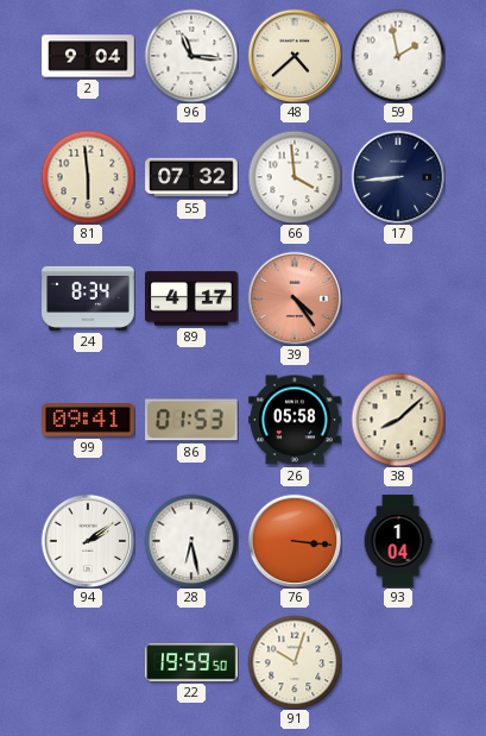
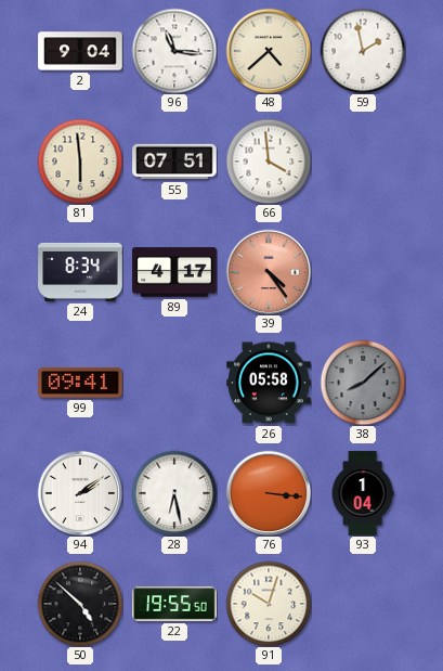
55: 07:32 -> 07:51 (174, 162)
17: 8:44 -> none (398, 177)
86: 01:53 -> none (192, 420)
38 dial: cream -> grey (363, 383)
50: none -> 4:52 (80, 604)
22: 19:59 -> 19:55 (174, 604)
